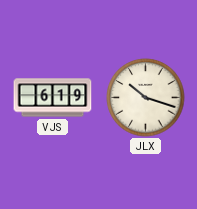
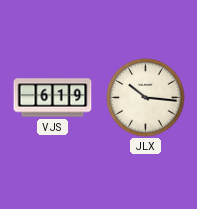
JLX: 10:18 -> 10:16 (146, 98)
